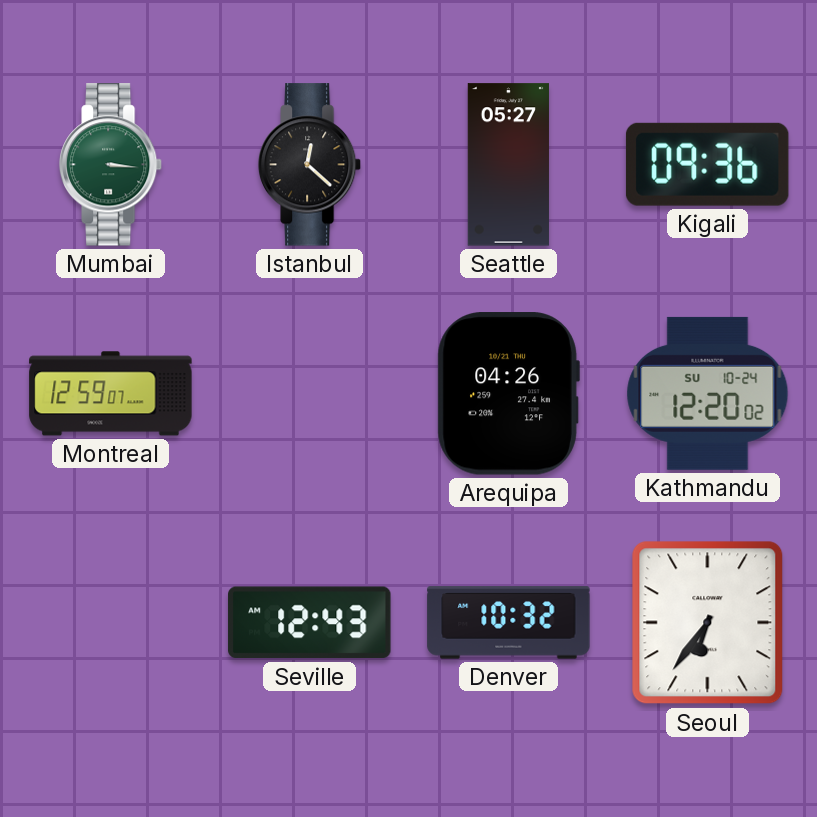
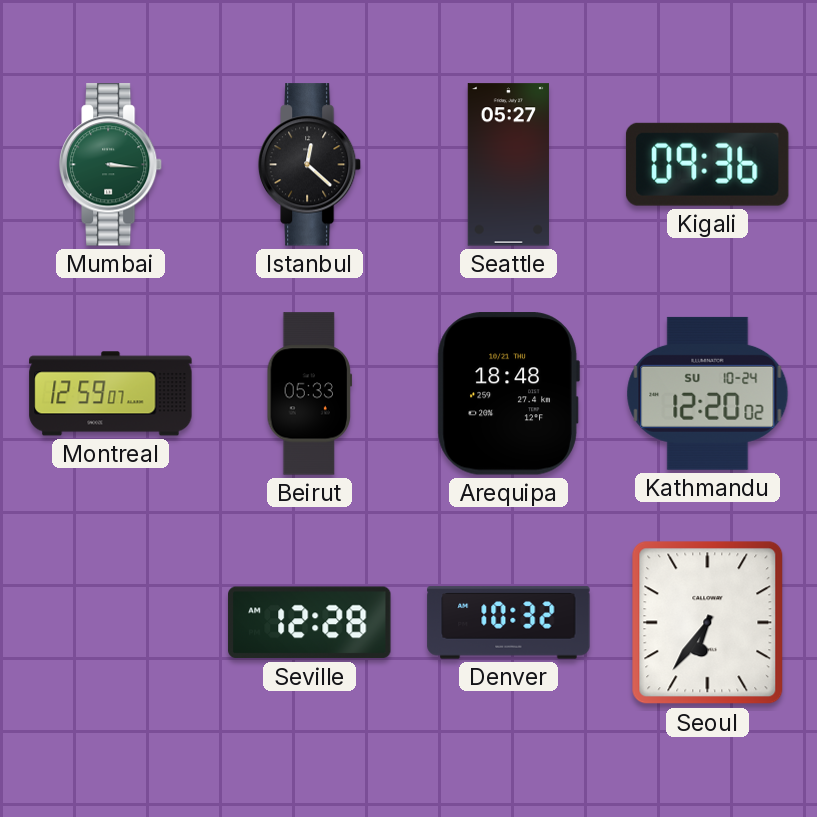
Beirut: none -> 05:33 (310, 394)
Arequipa: 04:26 -> 18:48 (508, 394)
Seville: 12:43 -> 12:28 (310, 623)
